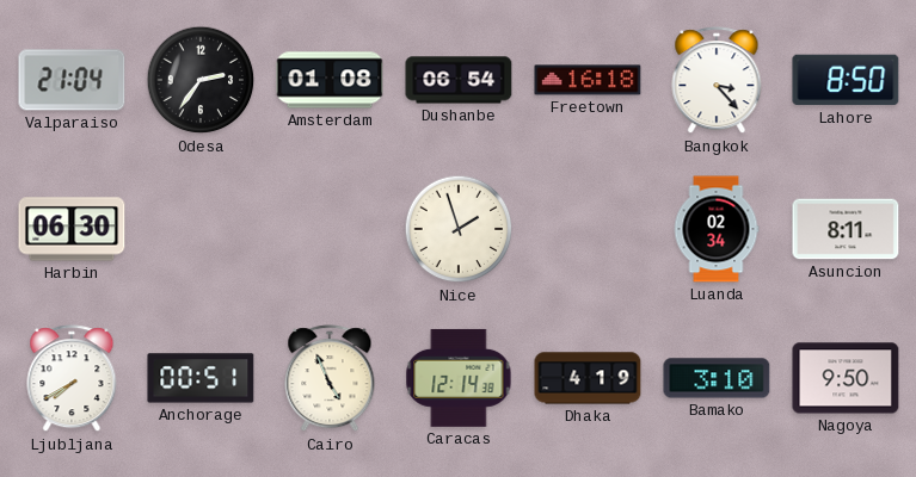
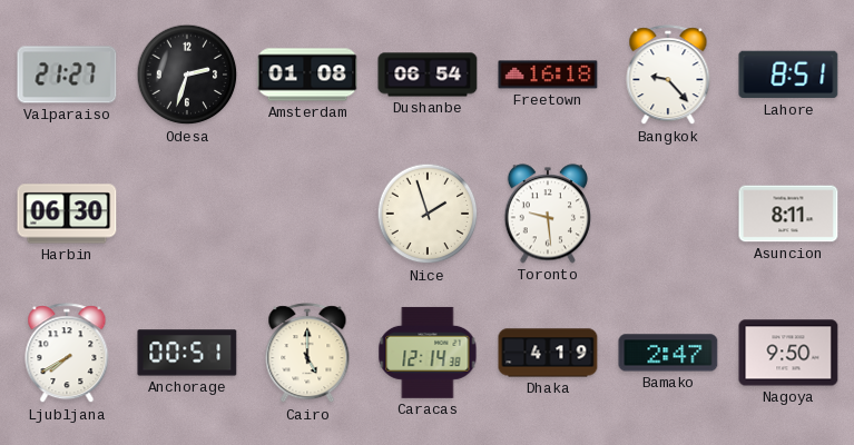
Valparaiso: 21:04 -> 21:27 (67, 75)
Odesa: 2:36 -> 2:33 (187, 75)
Bangkok: 3:23 -> 9:23 (668, 76)
Lahore: 8:50 -> 8:51 (788, 75)
Toronto: none -> 9:29 (547, 214)
Luanda: 02:34 -> none (717, 229)
Cairo: 4:56 -> 5:00 (307, 354)
Bamako: 3:10 -> 2:47 (668, 353)
